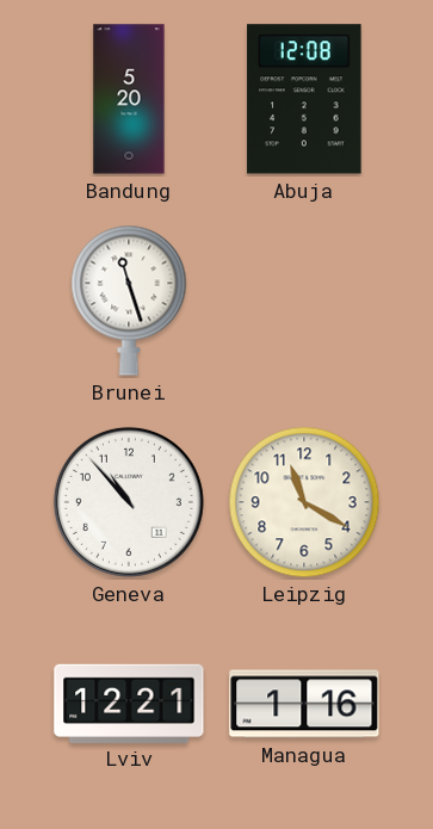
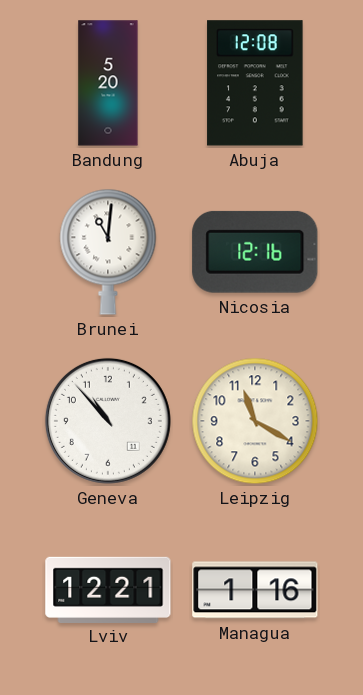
Brunei: 11:27 -> 11:01 (108, 252)
Nicosia: none -> 12:16 (255, 252)
